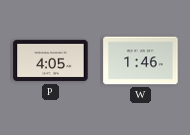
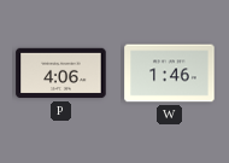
P: 4:05 -> 4:06 (61, 74)
